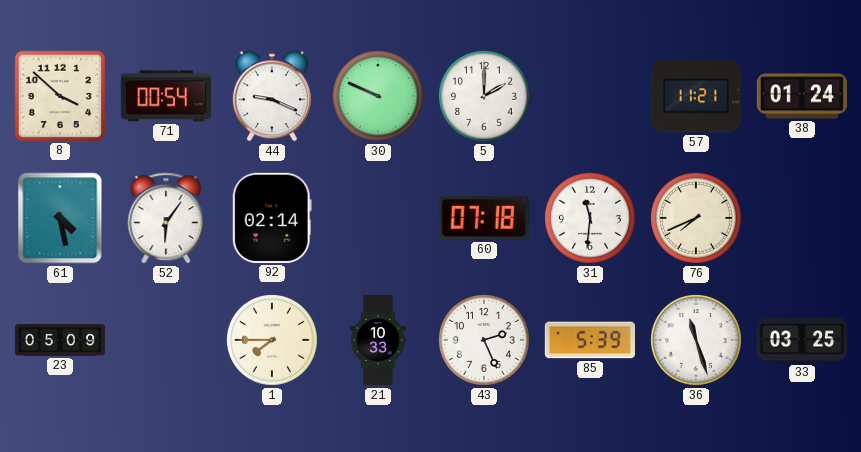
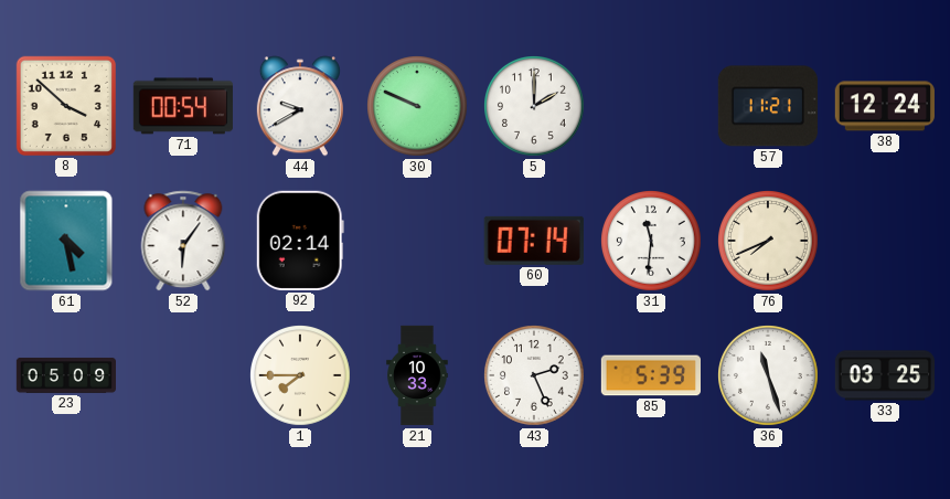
44: 9:19 -> 9:40 (300, 106)
38: 01:24 -> 12:24 (885, 106)
60: 07:18 -> 07:14 (534, 241)
